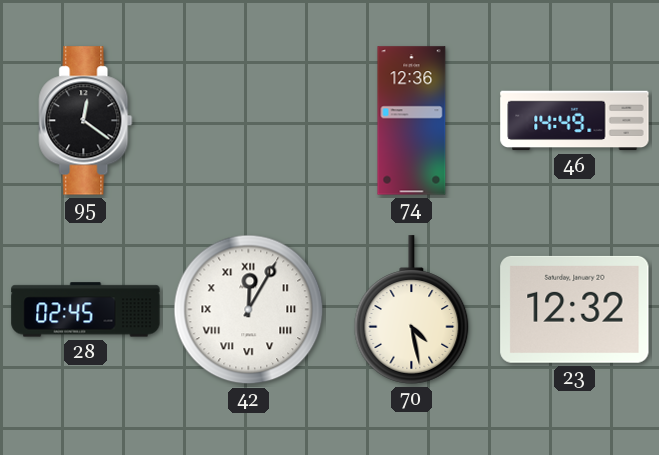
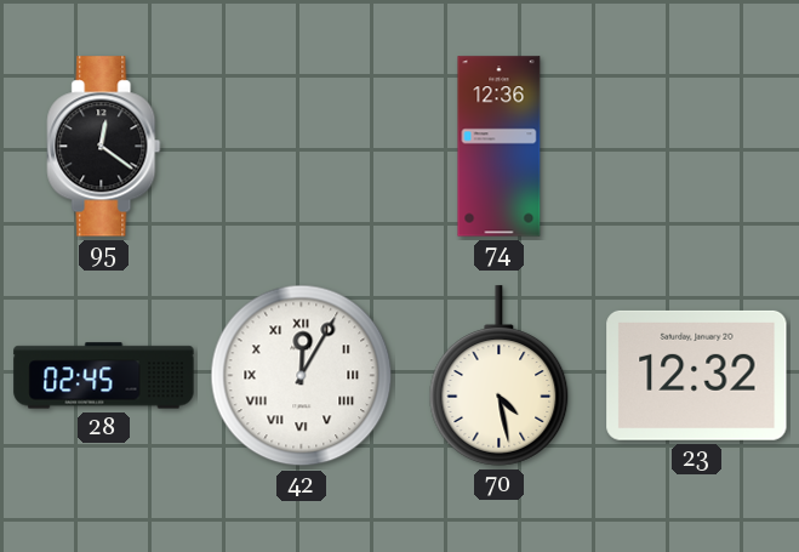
46: 14:49 -> none (575, 121)
